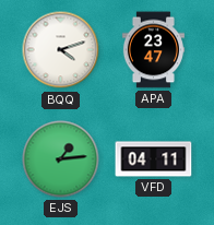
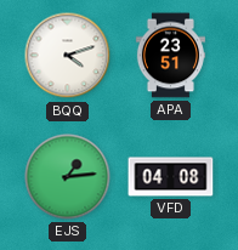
APA: 23:47 -> 23:51 (170, 56)
VFD: 04:11 -> 04:08 (171, 177)
